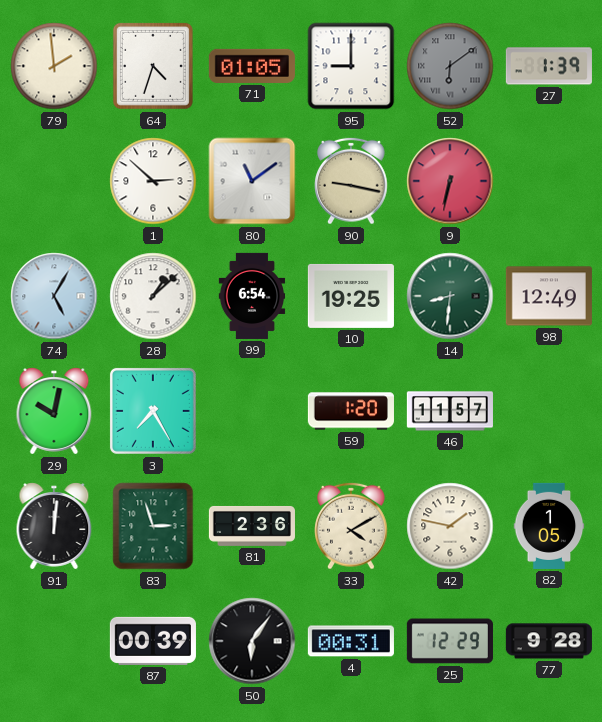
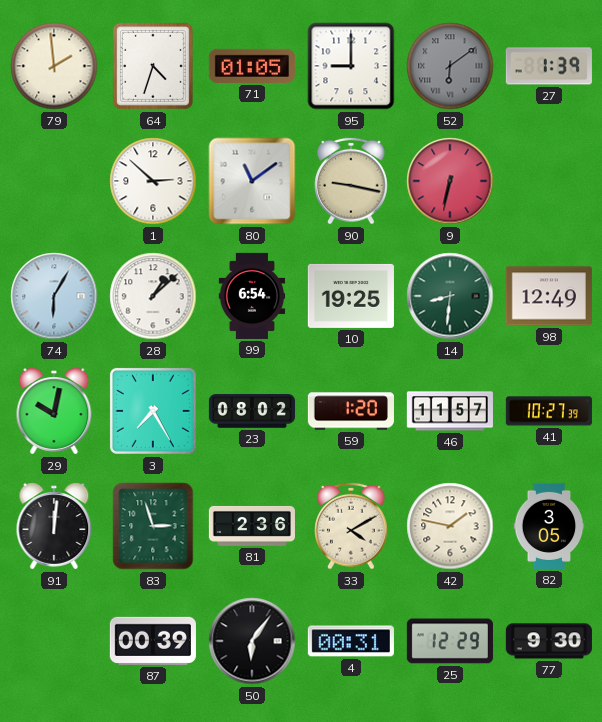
74: 5:05 -> 6:05 (54, 296)
23: none -> 08:02 (252, 411)
41: none -> 10:27 (549, 411)
82: 1:05 -> 3:05 (549, 526)
77: 9:28 -> 9:30 (549, 641)
